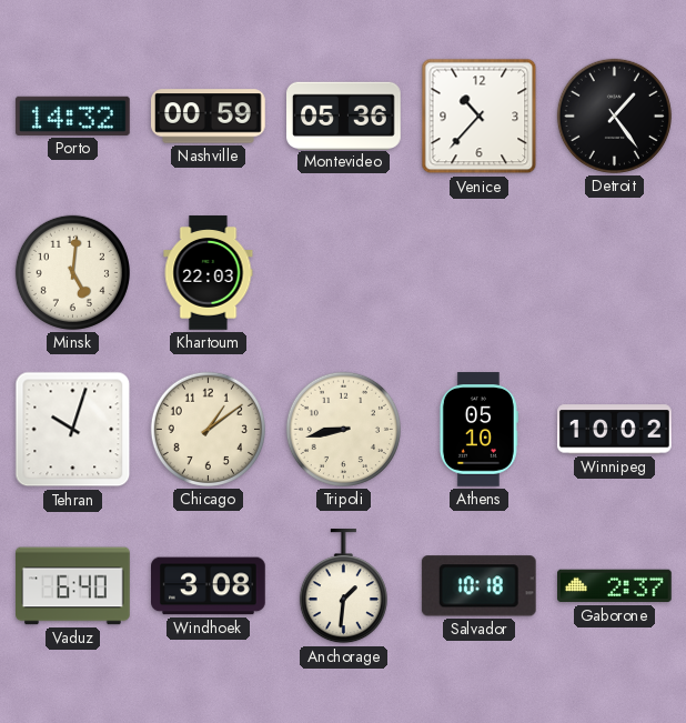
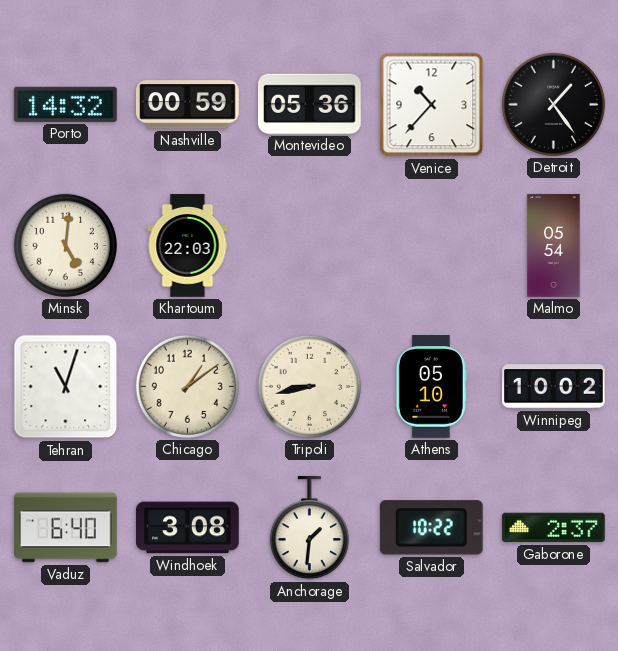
Malmo: none -> 05:54 (554, 246)
Tehran: 10:03 -> 11:03 (66, 387)
Salvador: 10:18 -> 10:22 (431, 528)
